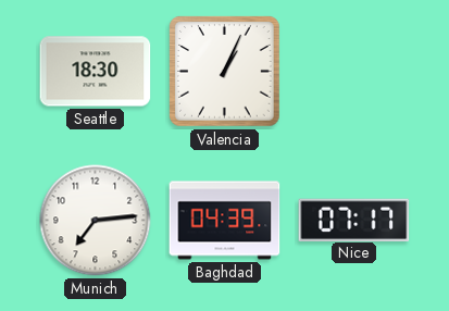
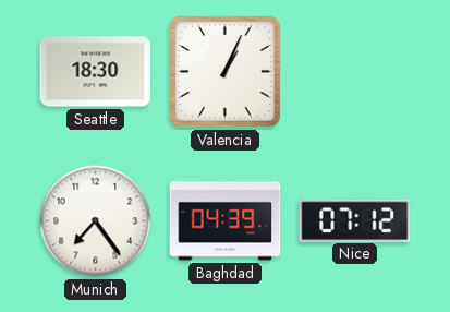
Munich: 7:14 -> 7:24 (96, 221)
Nice: 07:17 -> 07:12 (355, 220)
